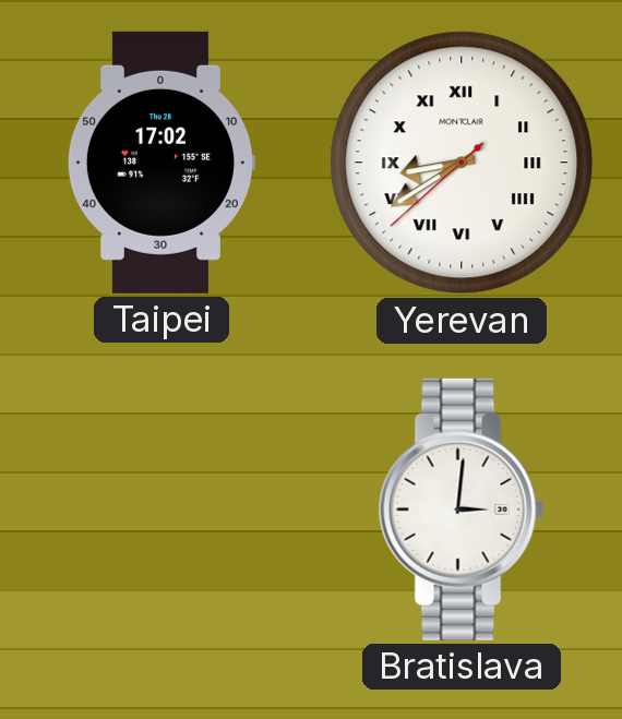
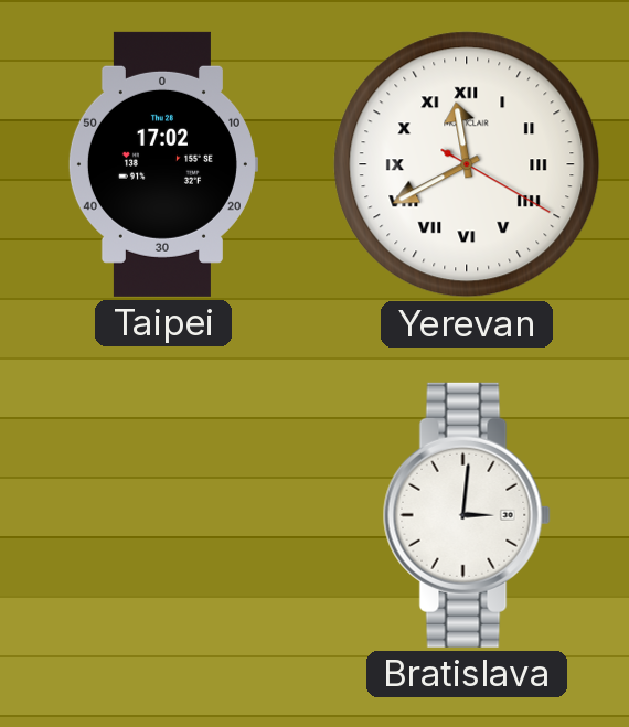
Yerevan: 8:39 -> 11:40 (467, 164)
